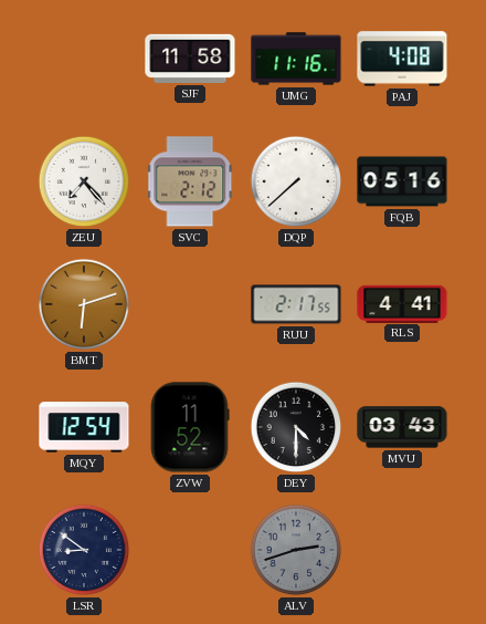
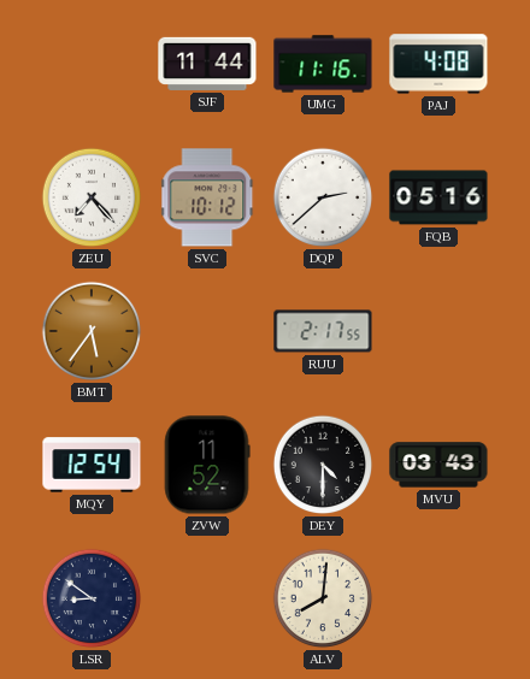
SJF: 11:58 -> 11:44 (207, 64)
SVC: 2:12 -> 10:12 (208, 197)
DQP: 7:38 -> 2:38 (323, 197)
BMT: 6:12 -> 5:36 (92, 331)
RLS: 4:41 -> none (402, 303)
ALV: 2:42 -> 8:01 (323, 598)
ALV dial: grey -> cream (323, 598)
